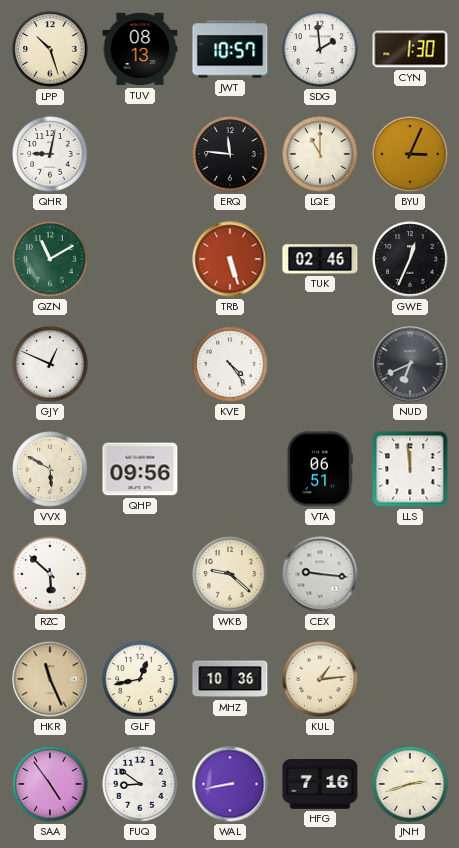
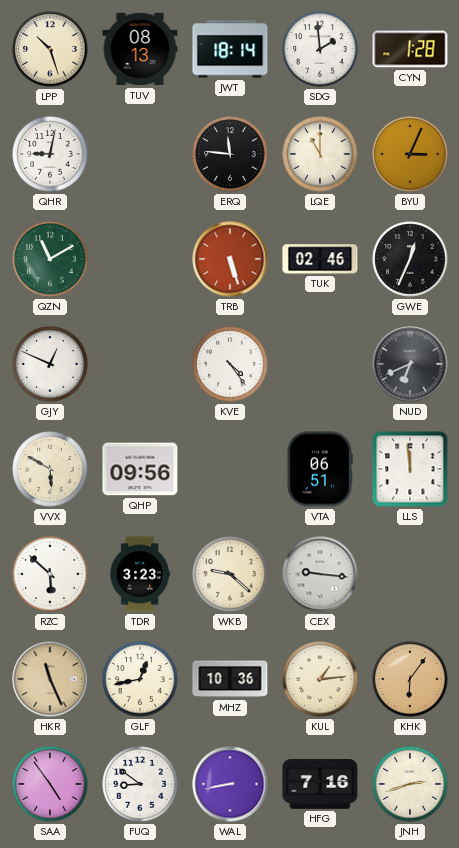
JWT: 10:57 -> 18:14 (230, 49)
CYN: 1:30 -> 1:28 (410, 49)
TDR: none -> 3:23 (140, 574)
KHK: none -> 6:06 (410, 679)
